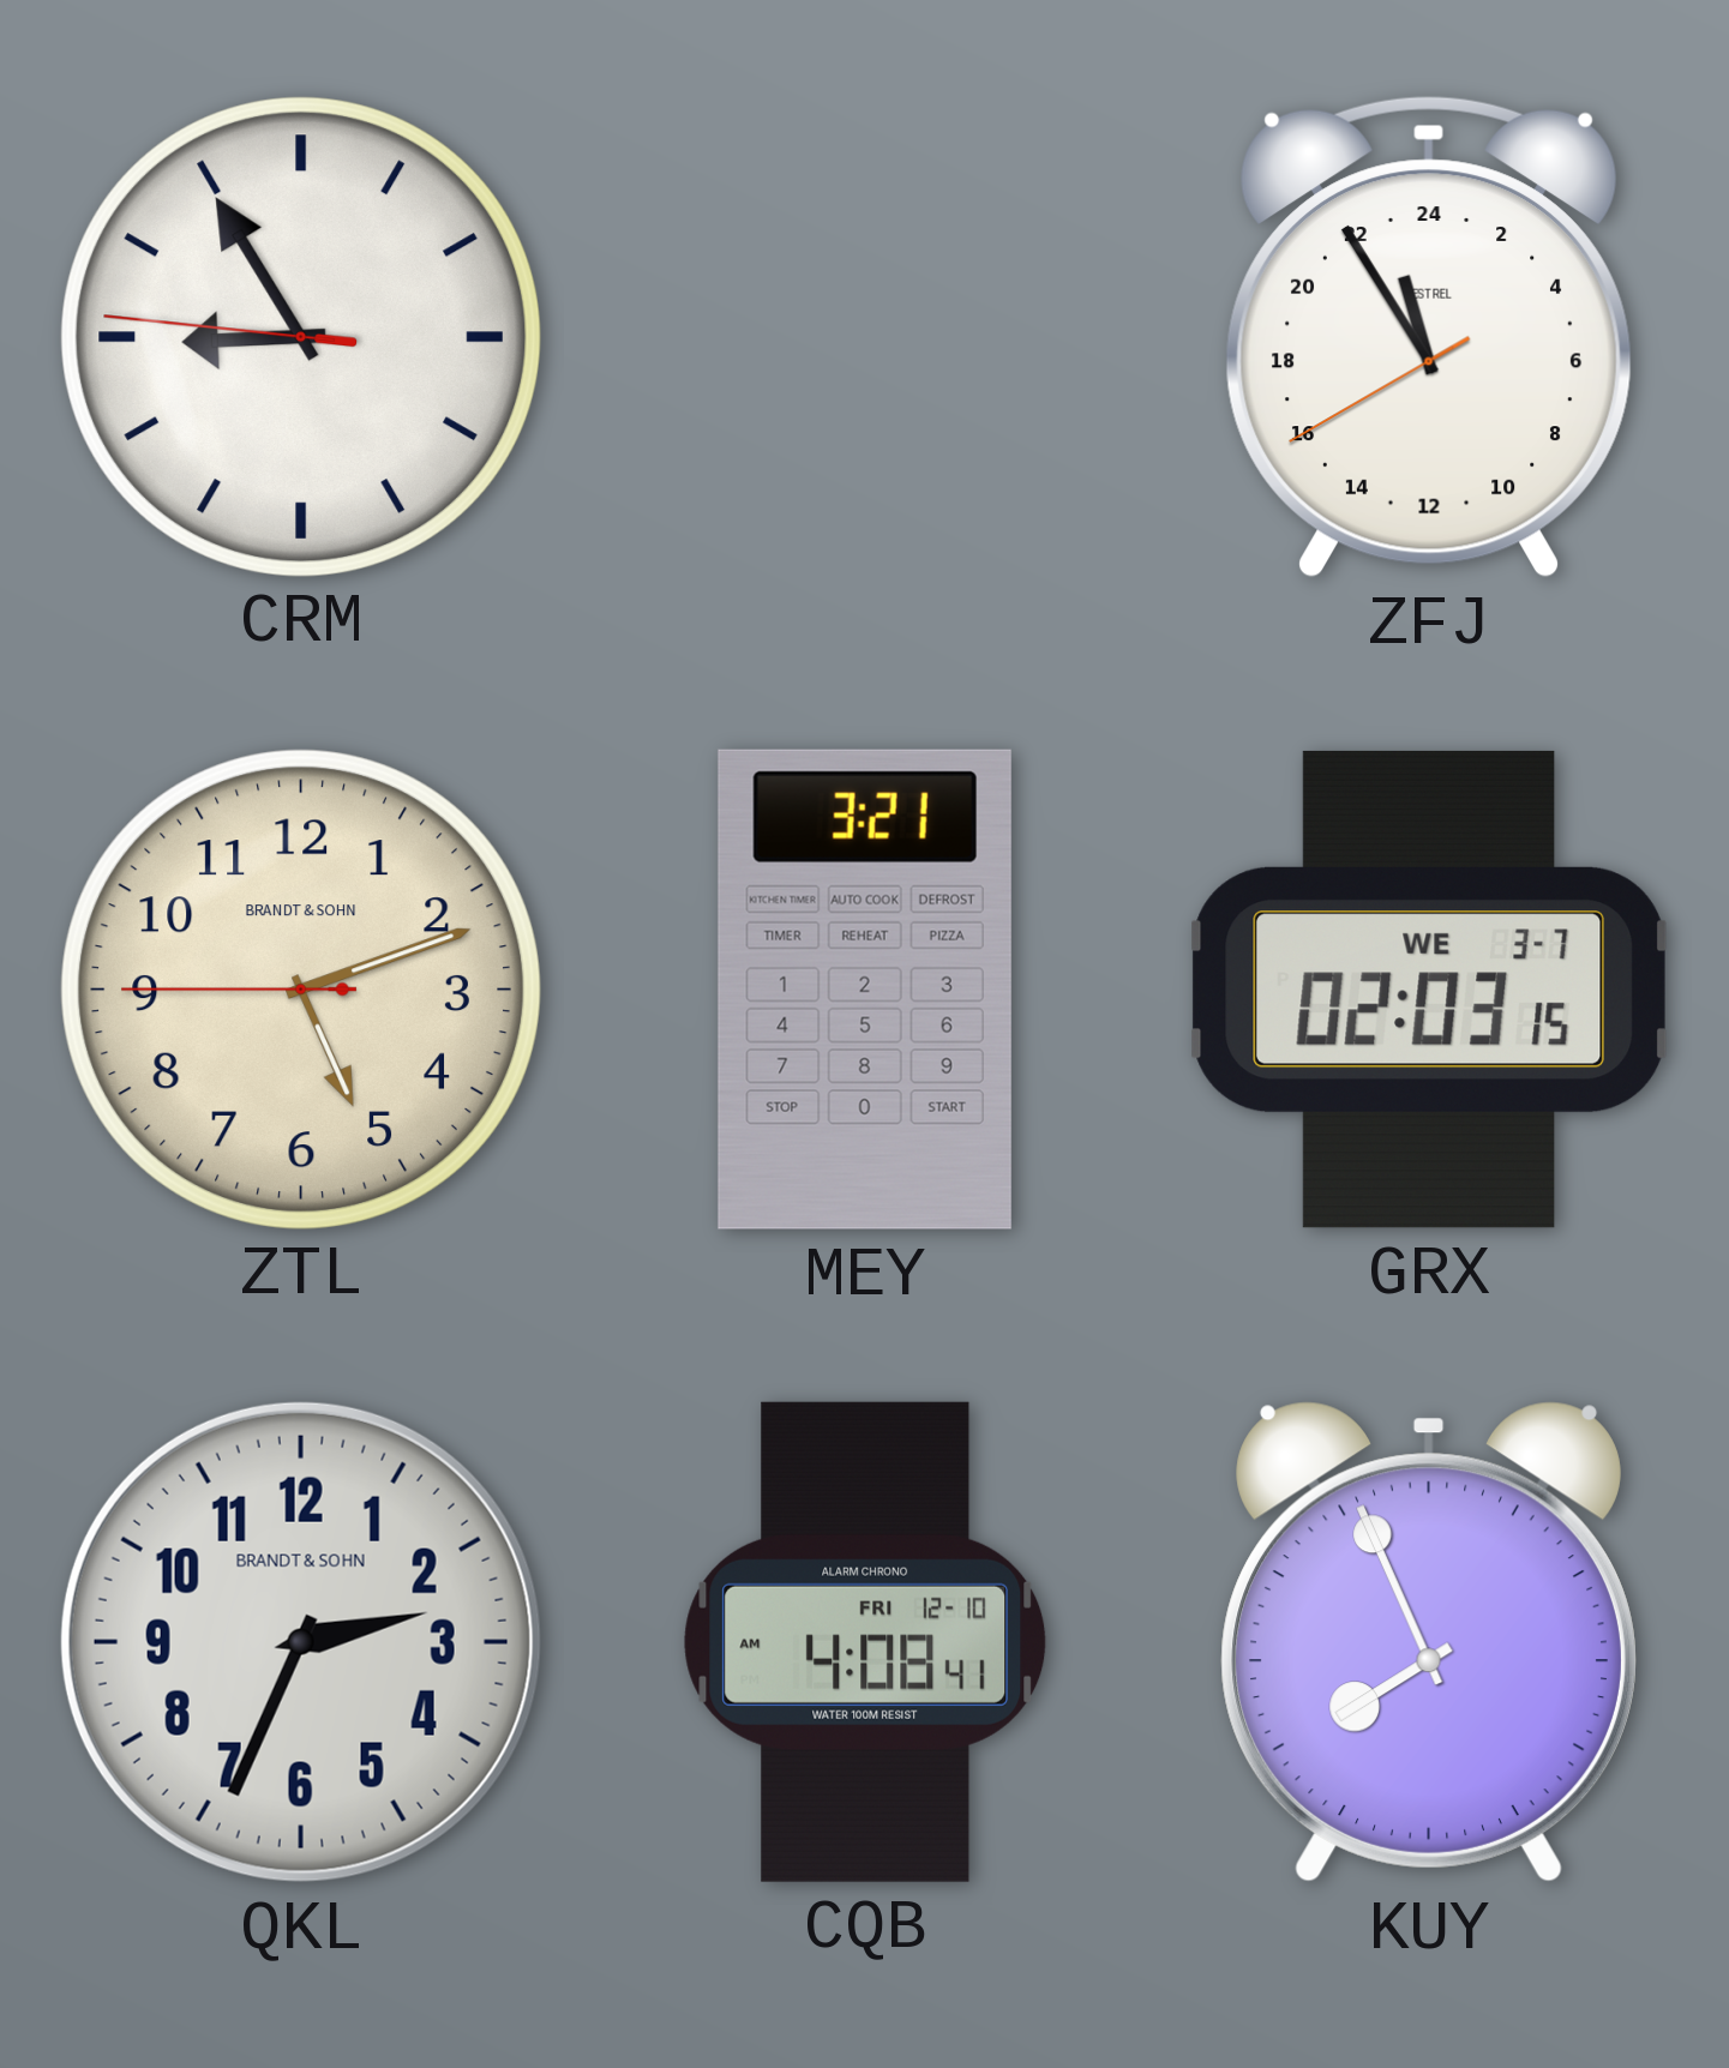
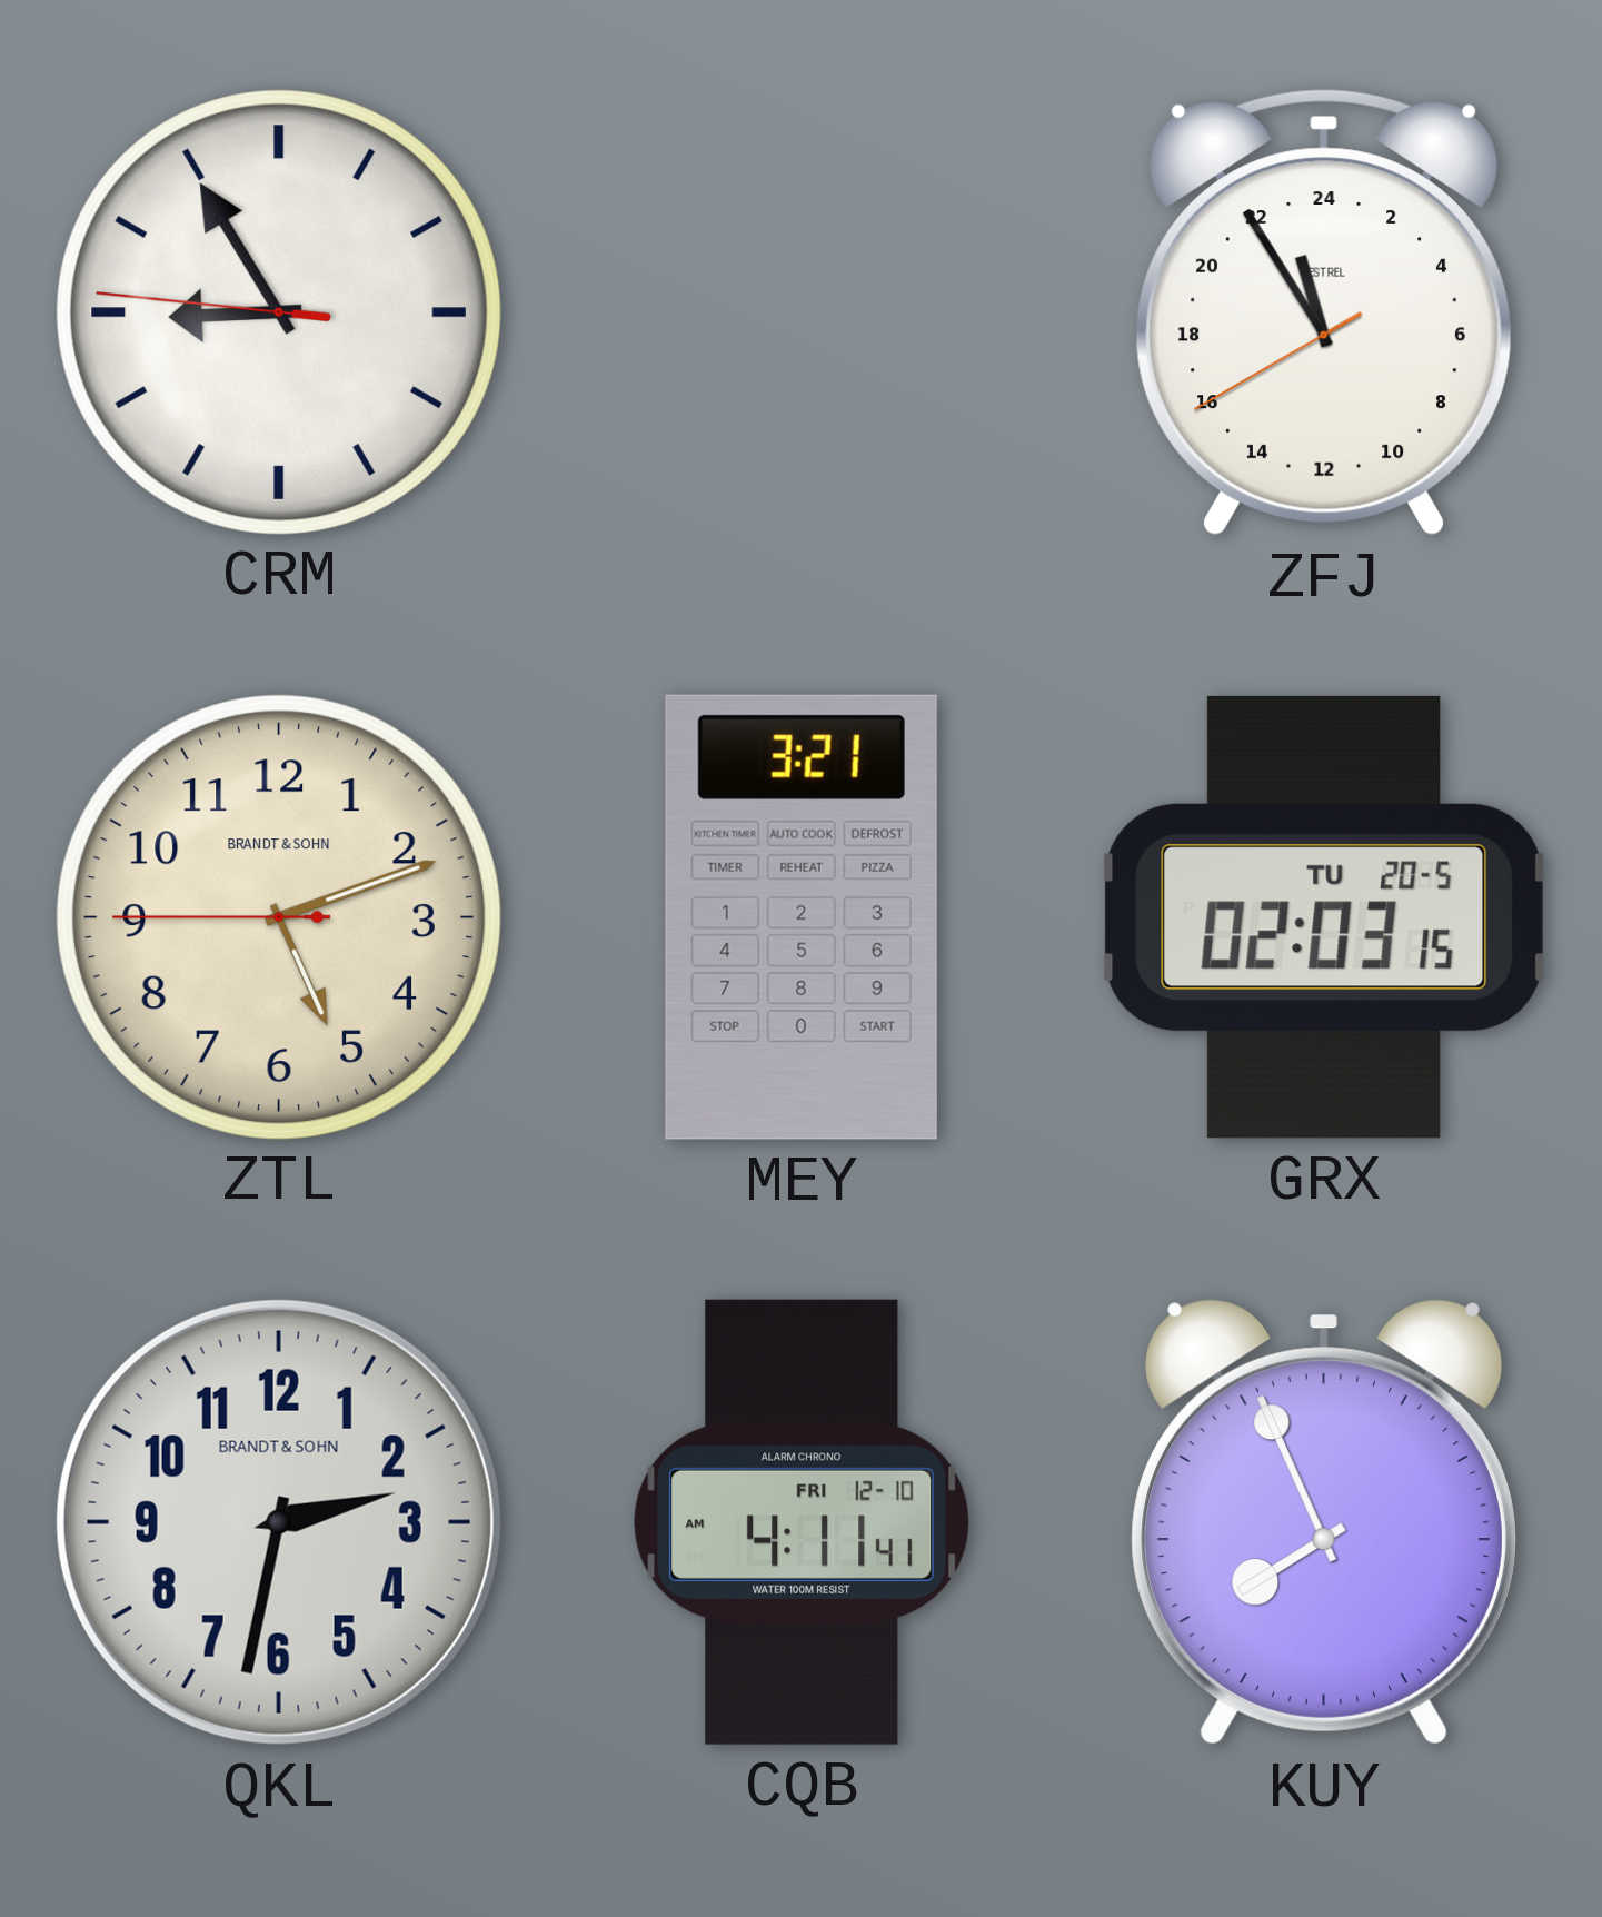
GRX date: WE 3-7 -> TU 20-5 (1324, 917)
QKL: 2:34 -> 2:32 (279, 1522)
CQB: 4:08 -> 4:11 (802, 1522)
